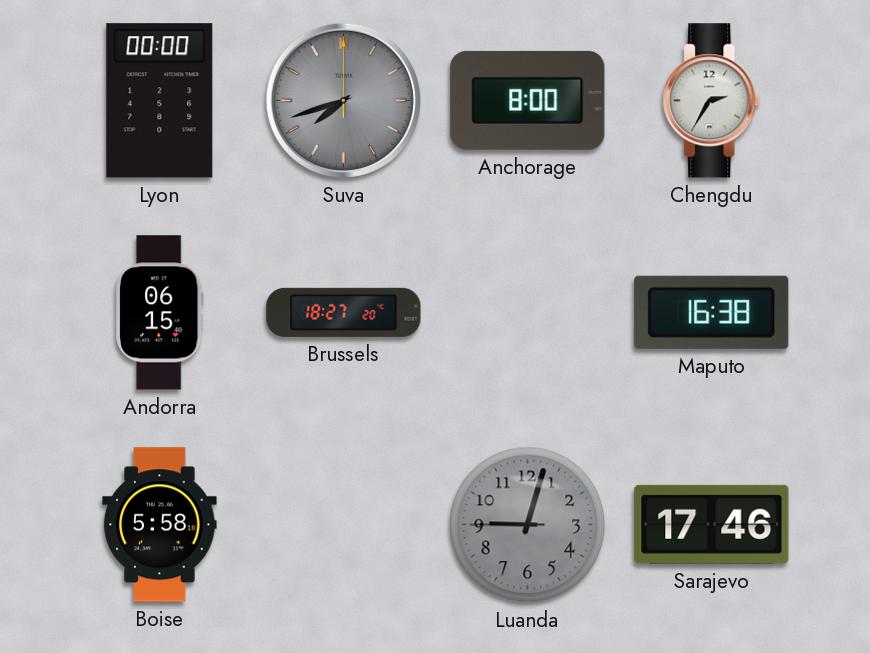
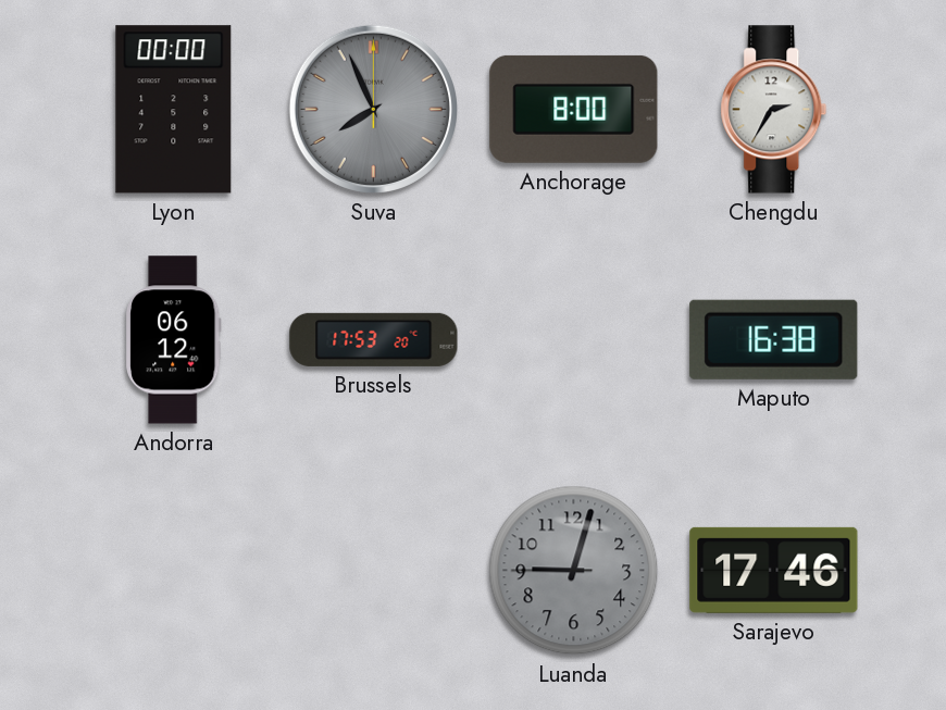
Suva: 7:42 -> 7:56 (373, 109)
Andorra: 06:15 -> 06:12 (174, 340)
Brussels: 18:27 -> 17:53 (374, 339)
Boise: 5:58 -> none (160, 525)
